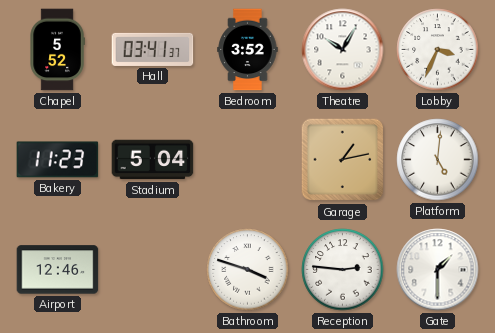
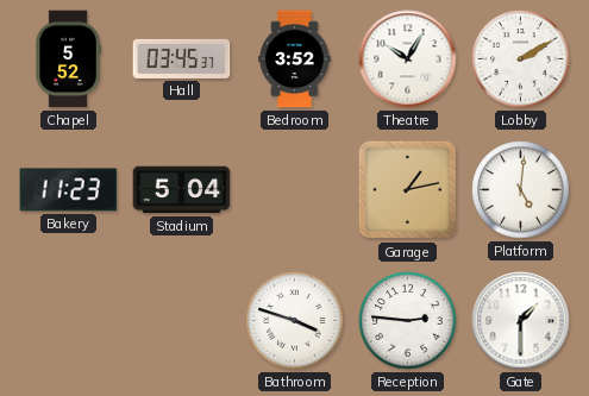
Hall: 03:41 -> 03:45 (182, 58)
Lobby: 3:34 -> 2:10 (521, 59)
Airport: 12:46 -> none (58, 270)
